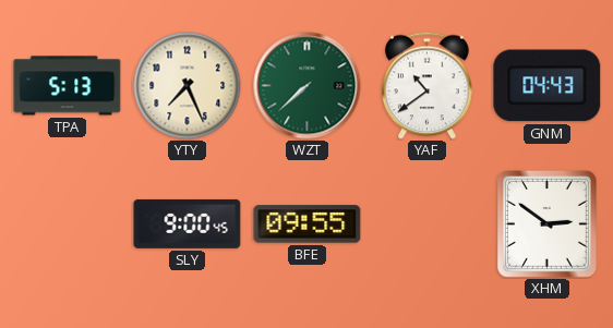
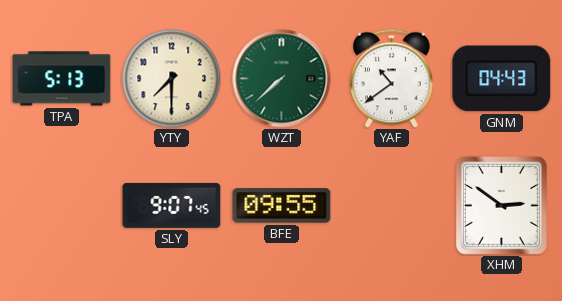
YTY: 7:26 -> 7:30 (172, 79)
SLY: 9:00 -> 9:07 (172, 205)
